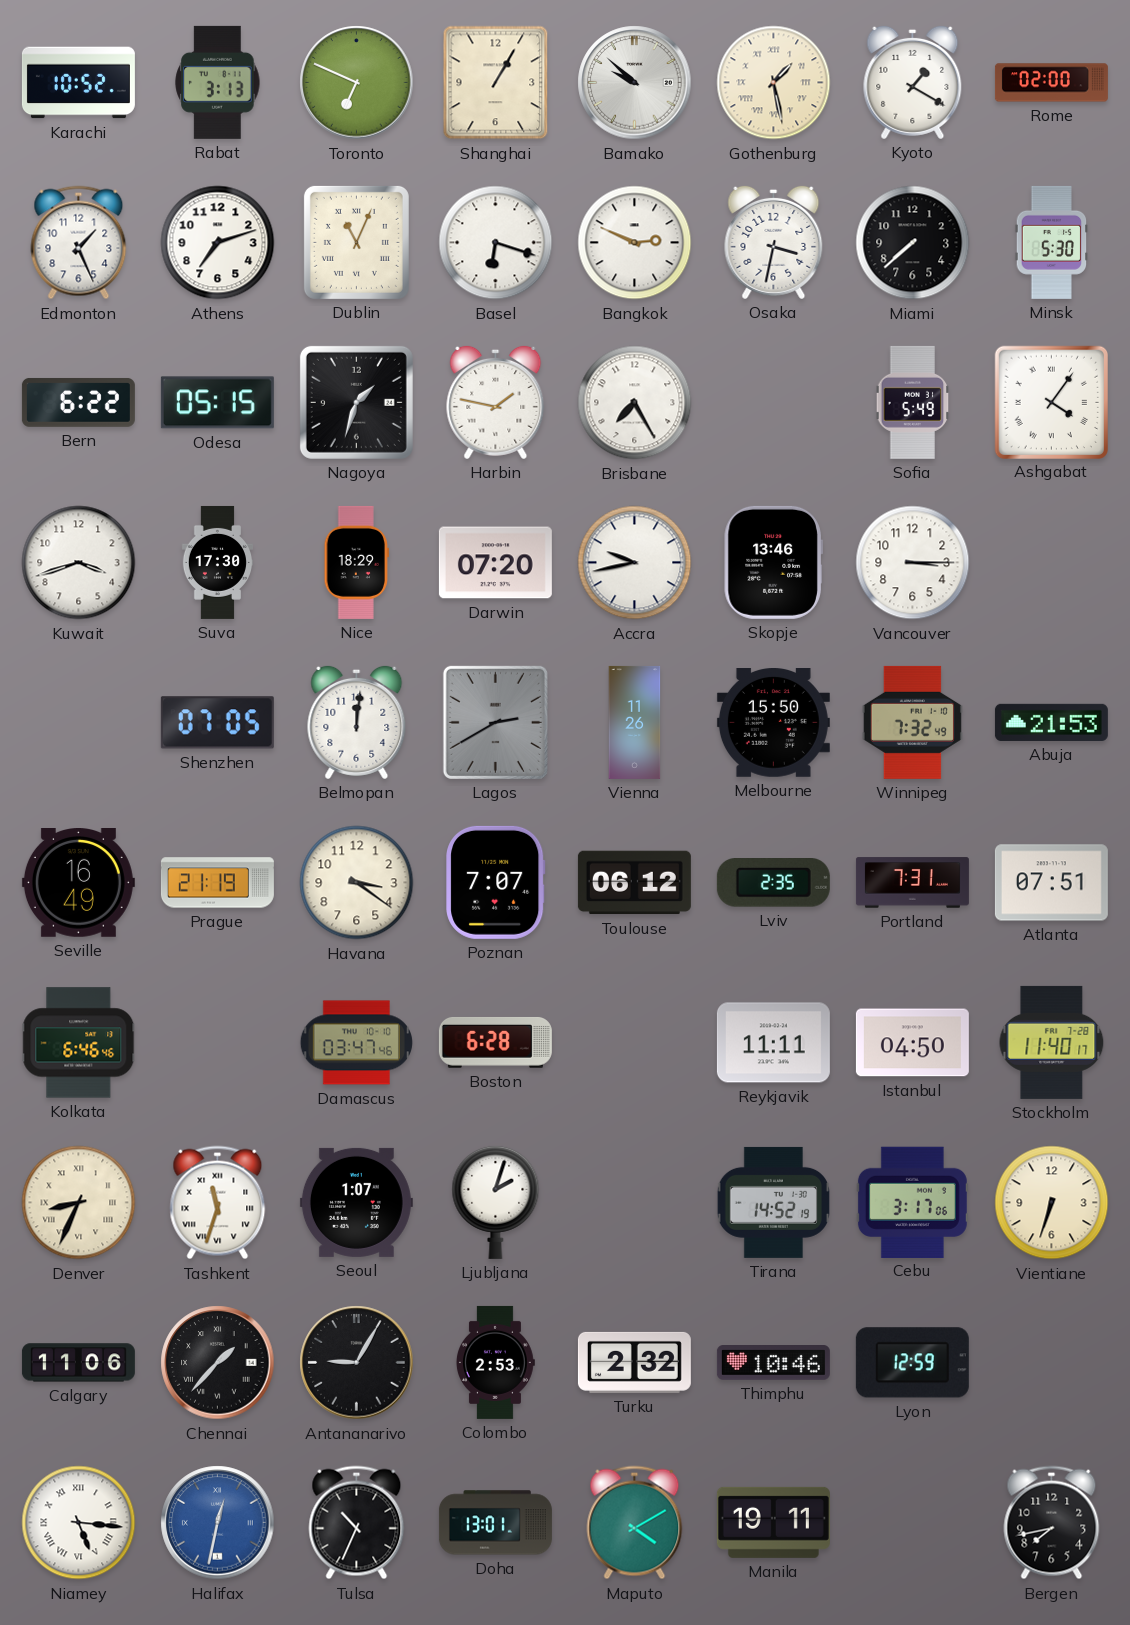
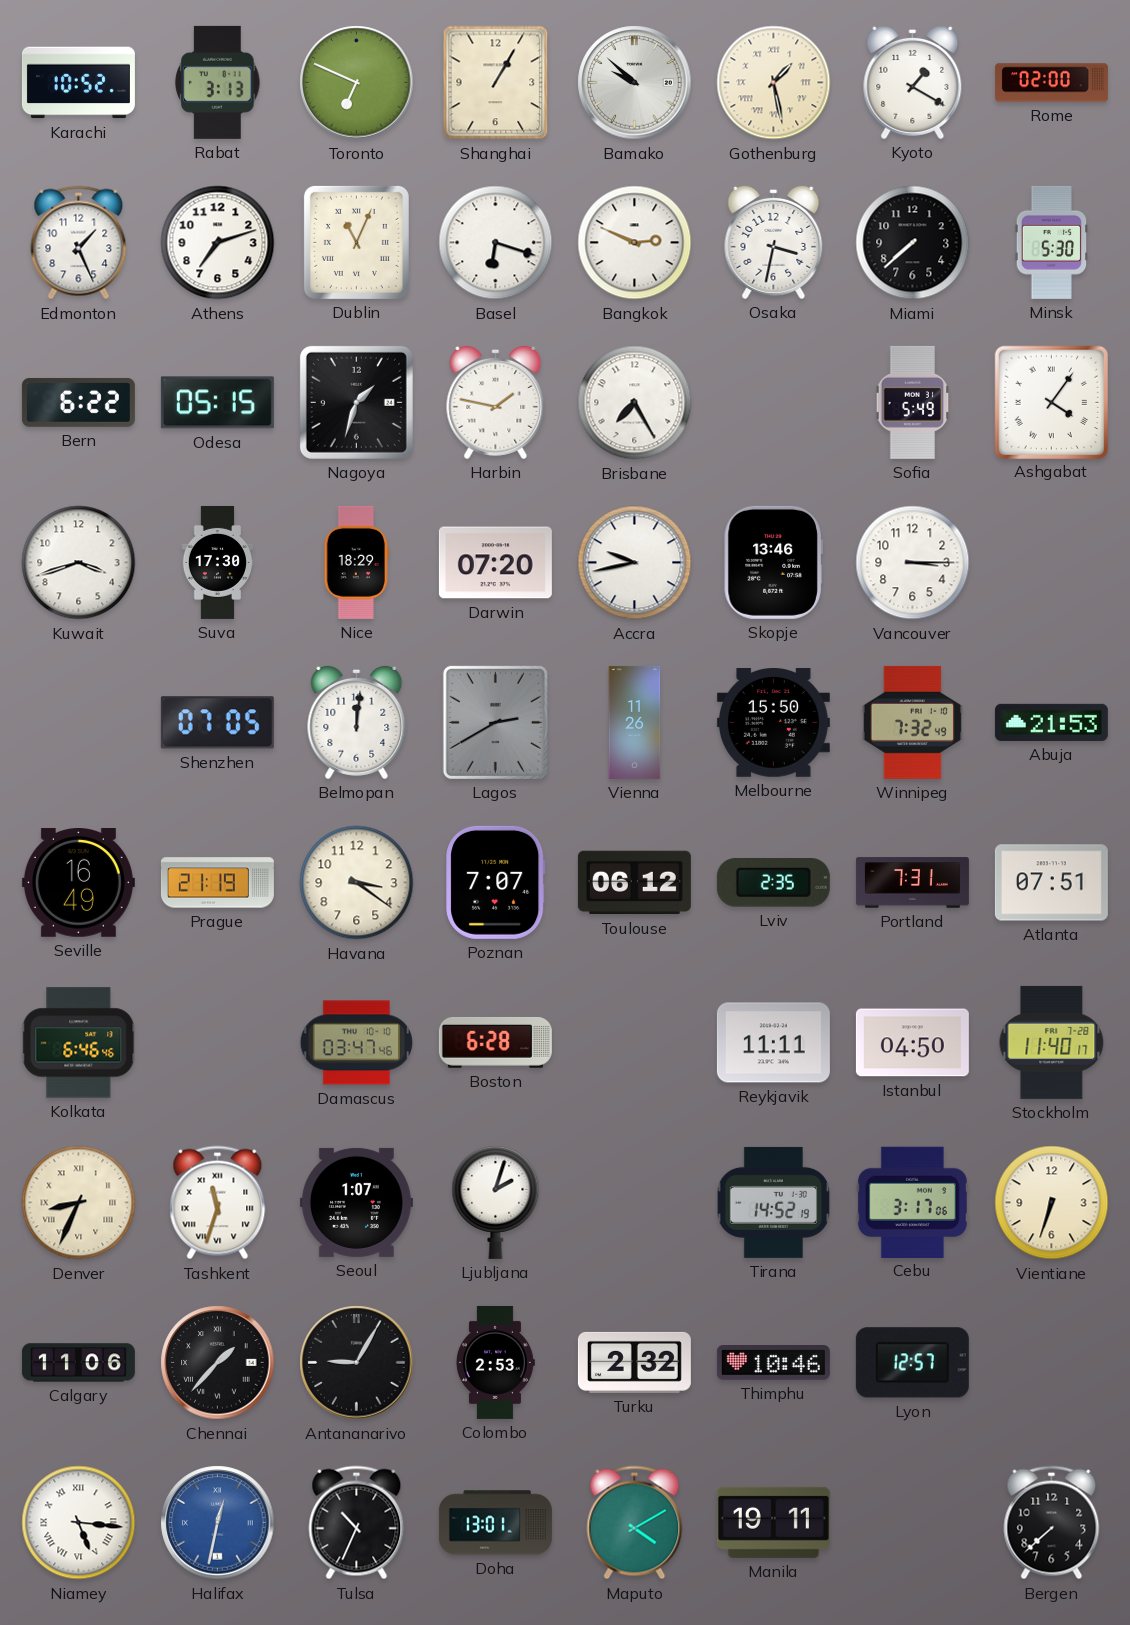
Lyon: 12:59 -> 12:57 (912, 1363)
Bergen: 7:43 -> 7:38 (1052, 1523)
